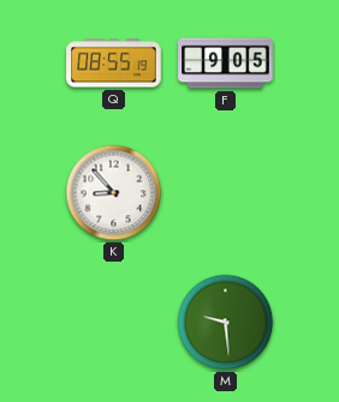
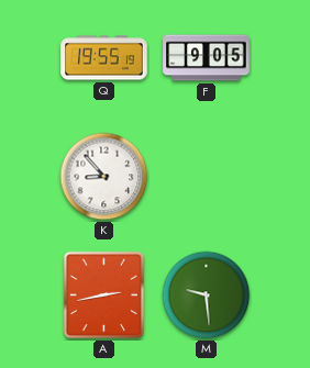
Q: 08:55 -> 19:55 (104, 58)
A: none -> 2:43 (104, 295)
